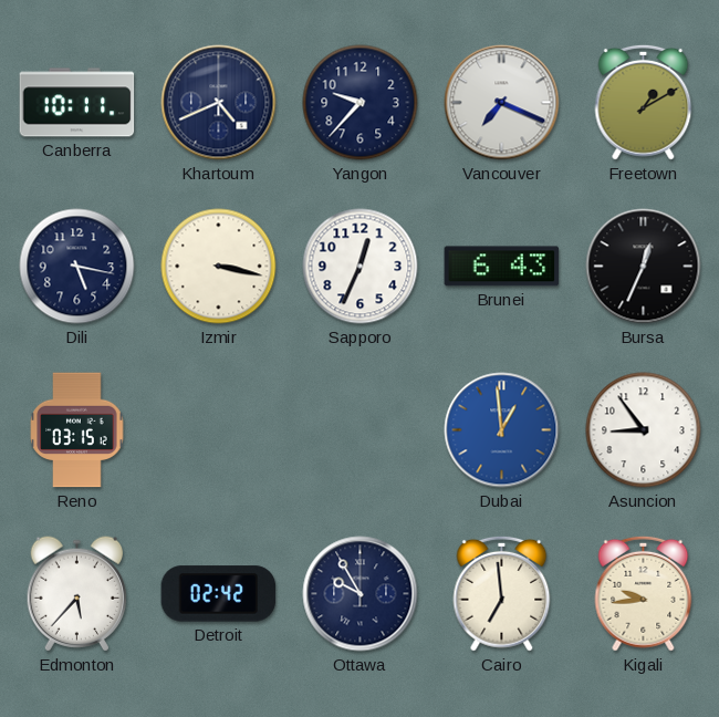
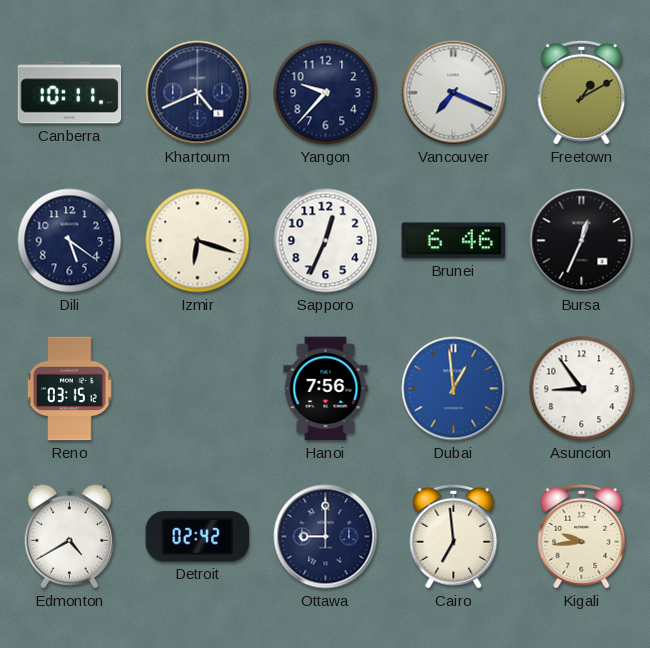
Dili: 5:17 -> 5:21 (70, 241)
Izmir: 3:17 -> 6:18 (198, 241)
Brunei: 6:43 -> 6:46 (454, 241)
Hanoi: none -> 7:56 (326, 389)
Edmonton: 5:37 -> 4:40 (70, 537)
Ottawa: 9:55 -> 9:00 (326, 537)
